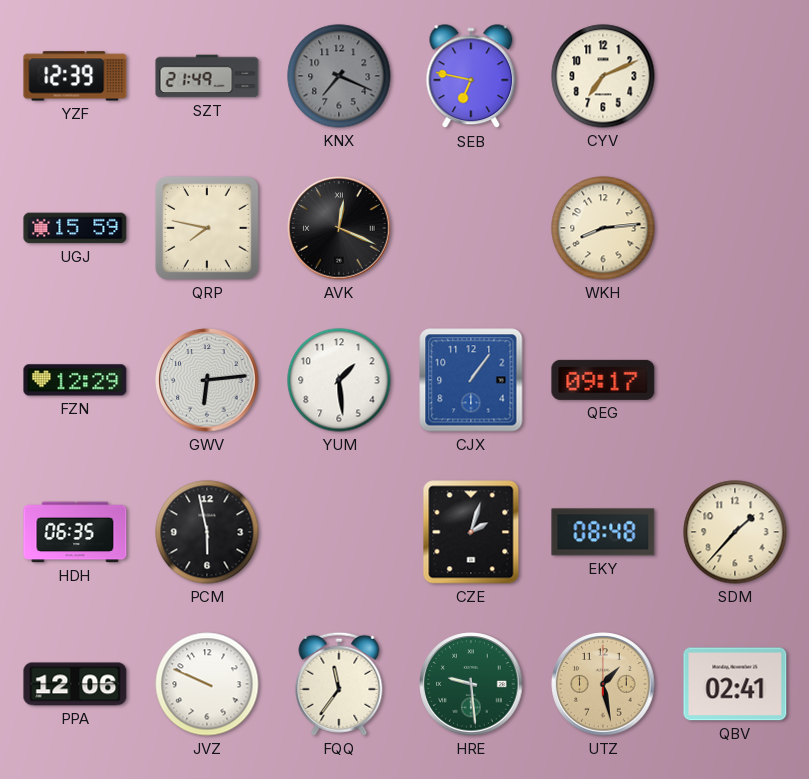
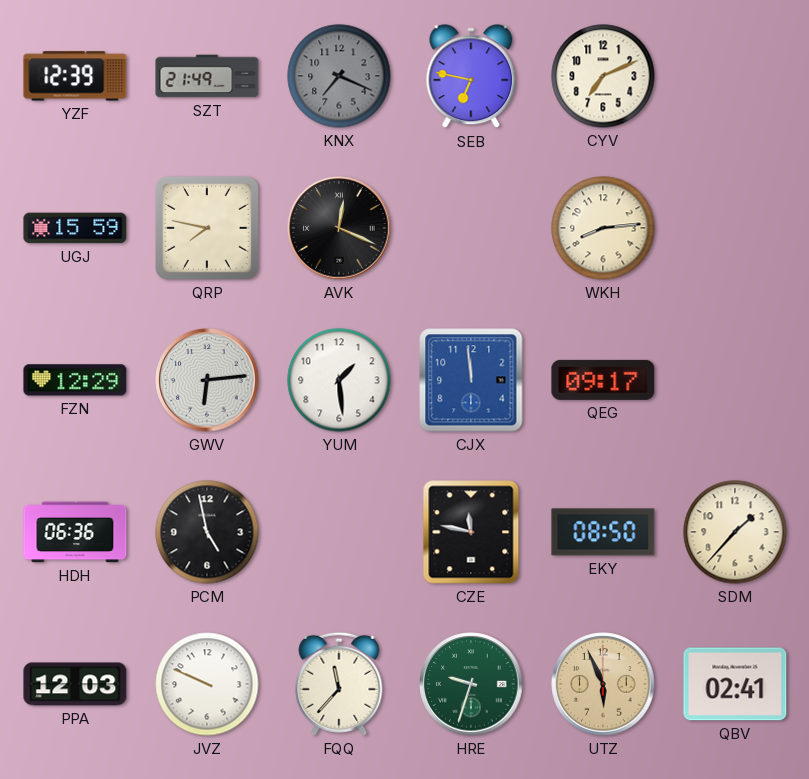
CJX: 1:06 -> 11:59 (471, 380)
HDH: 06:35 -> 06:36 (75, 532)
PCM: 5:58 -> 4:58 (207, 532)
CZE: 2:03 -> 11:47 (471, 532)
EKY: 08:48 -> 08:50 (603, 532)
PPA: 12:06 -> 12:03 (75, 684)
FQQ: 11:36 -> 11:37 (339, 684)
HRE: 9:29 -> 9:33 (471, 684)
UTZ: 1:28 -> 5:56 (603, 684)
